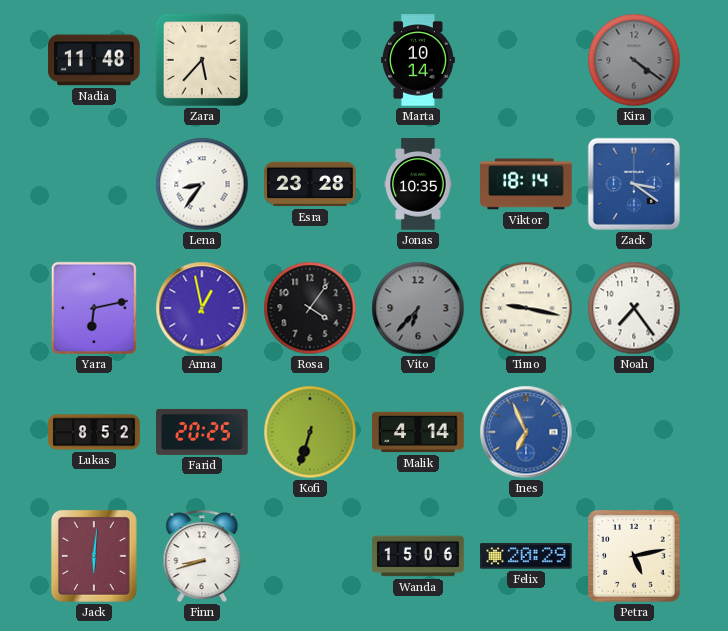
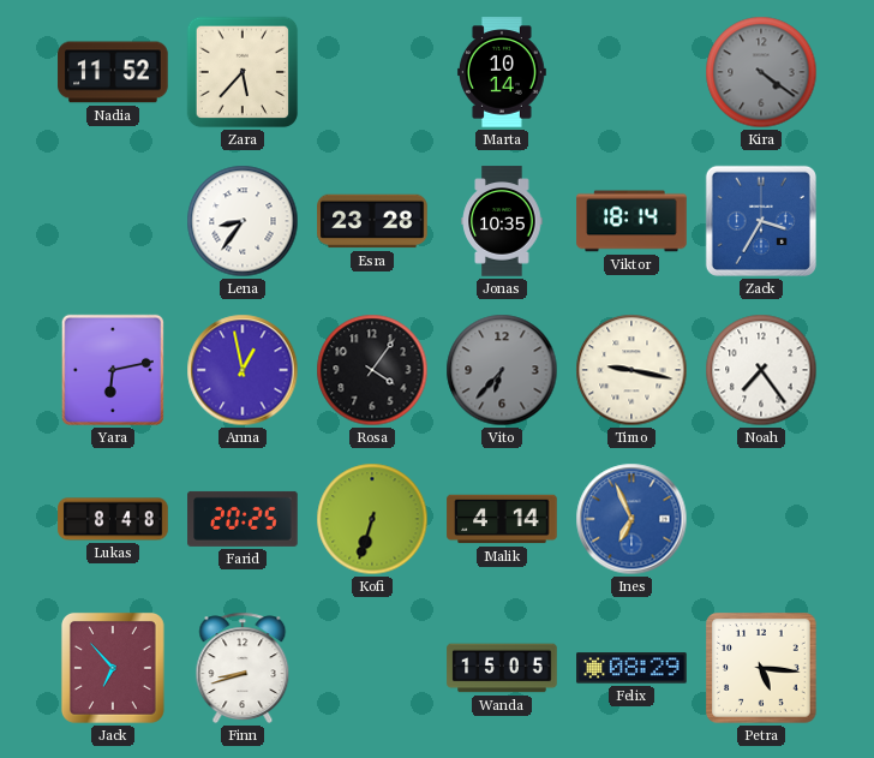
Nadia: 11:48 -> 11:52 (113, 72)
Zack: 3:21 -> 3:35 (761, 221)
Lukas: 8:52 -> 8:48 (113, 519)
Jack: 6:01 -> 6:53 (113, 668)
Wanda: 15:06 -> 15:05 (502, 668)
Felix: 20:29 -> 08:29 (631, 668)
Petra: 5:13 -> 5:16 (761, 668)
